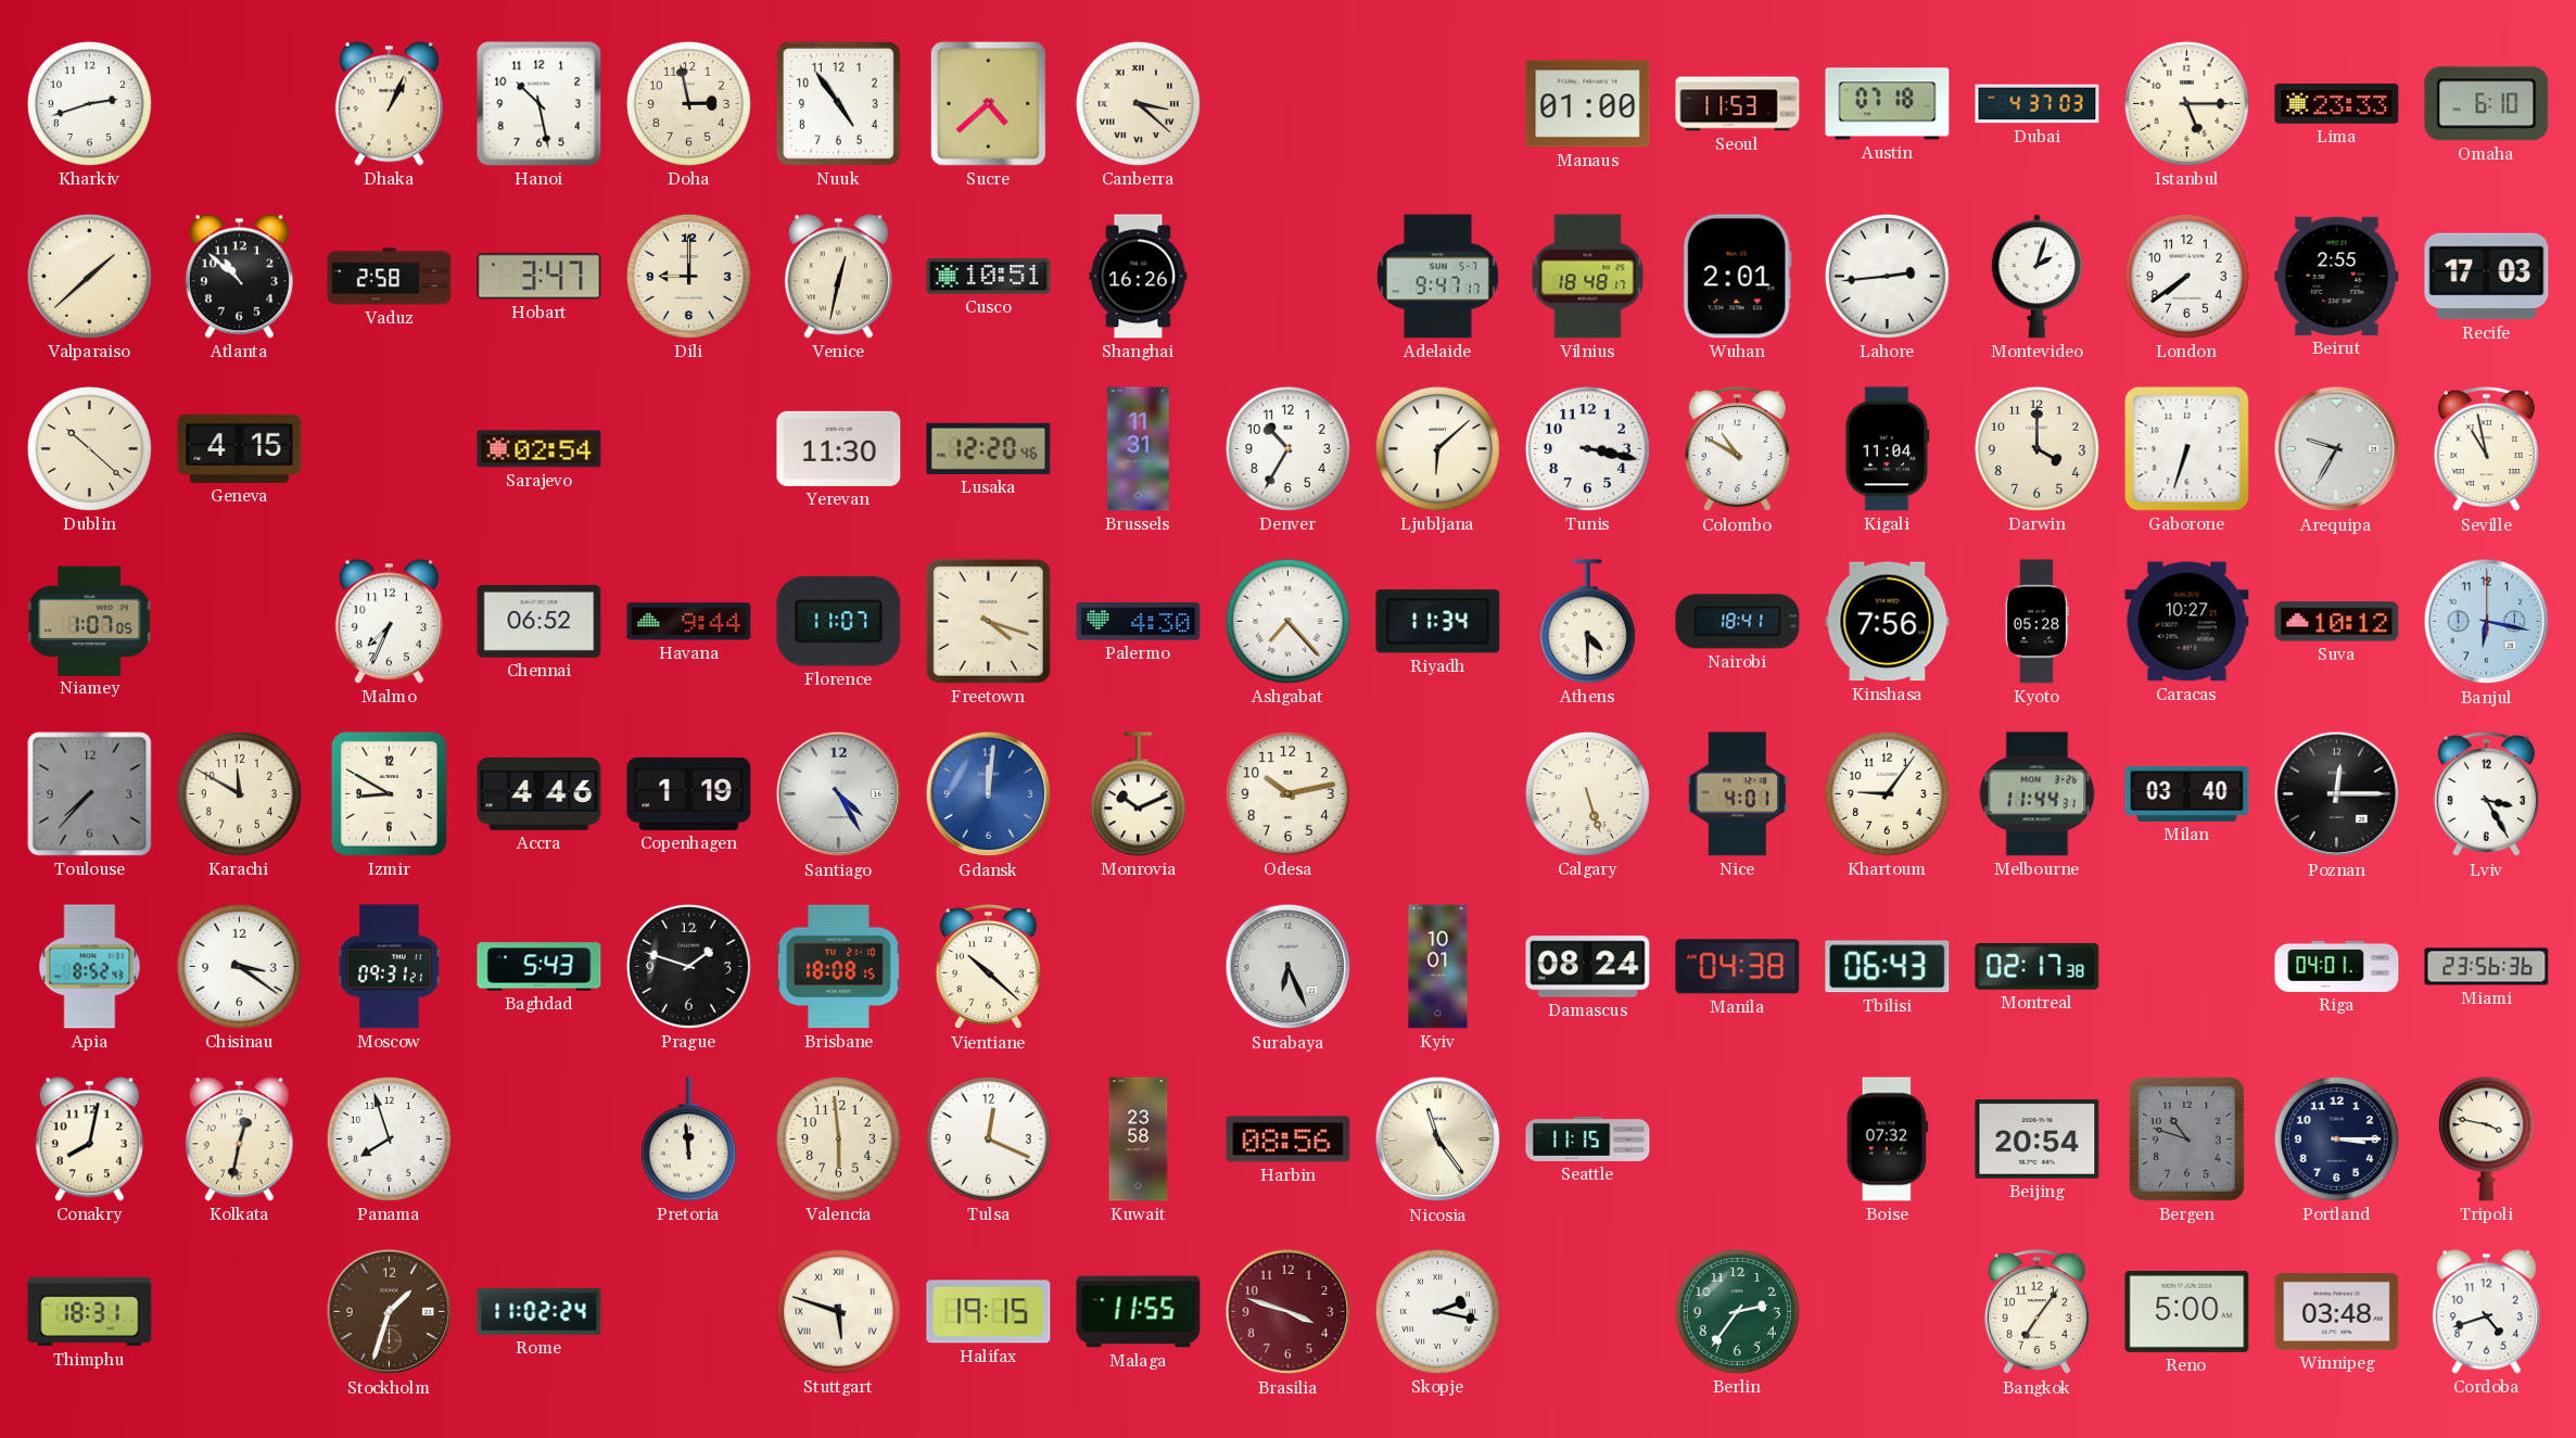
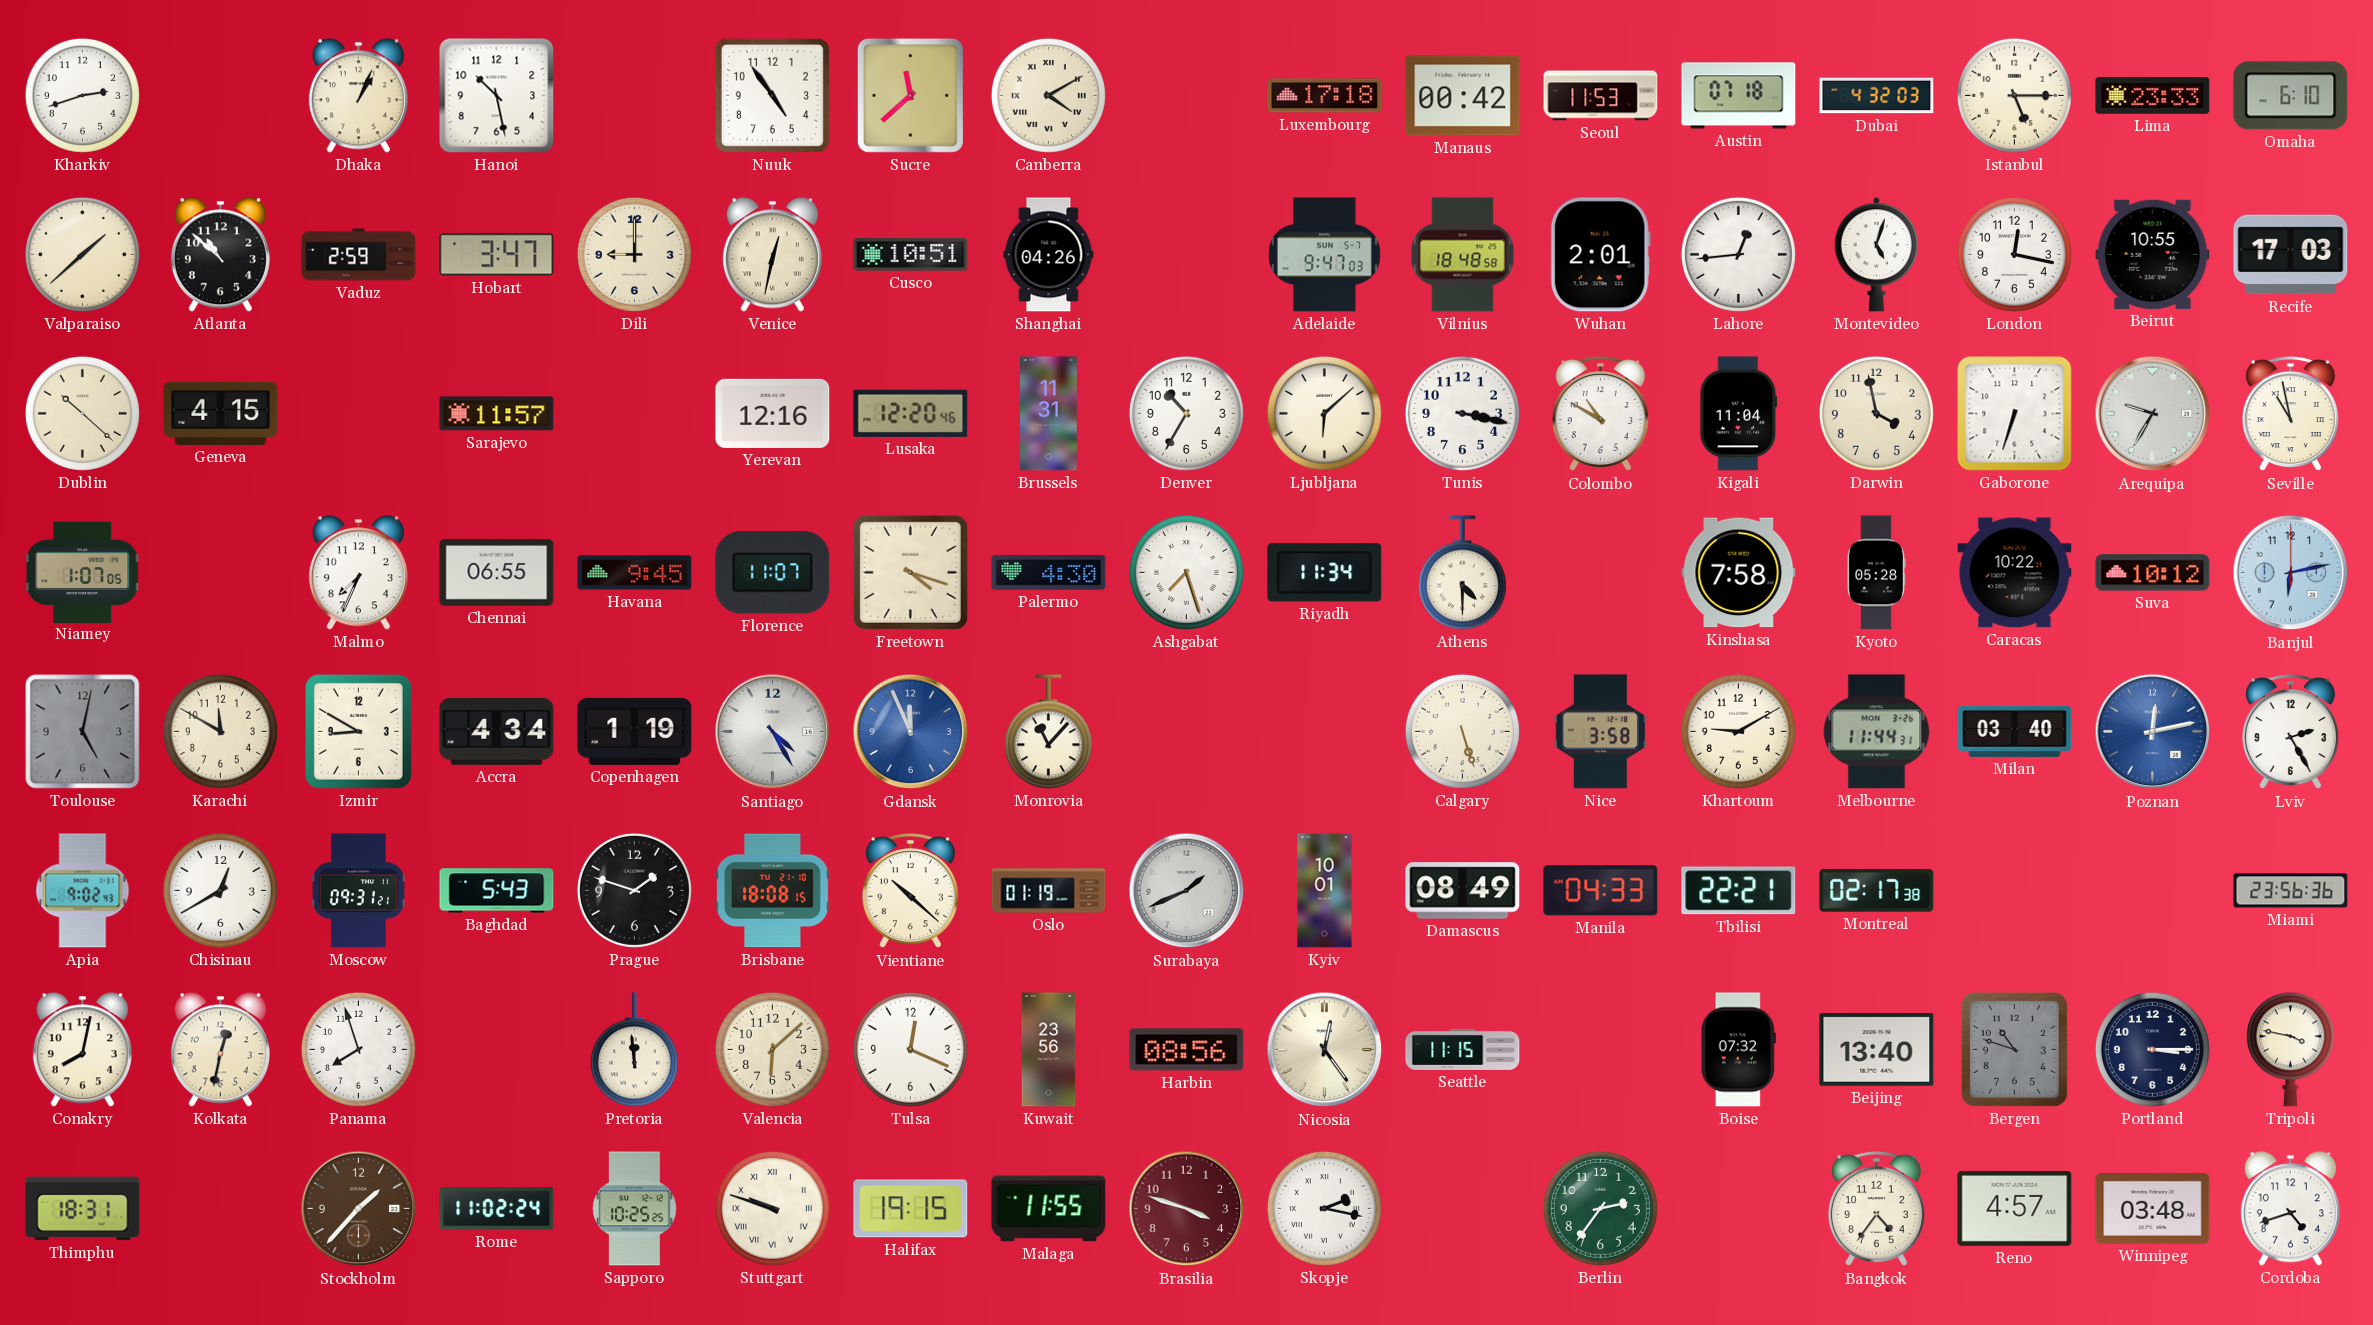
Doha: 2:58 -> none (688, 103)
Sucre: 4:38 -> 11:38 (910, 95)
Canberra: 3:22 -> 4:10 (1048, 95)
Luxembourg: none -> 17:18 (1325, 96)
Manaus: 01:00 -> 00:42 (1463, 96)
Dubai: 4:37 -> 4:32 (1877, 96)
Vaduz: 2:58 -> 2:59 (359, 255)
Shanghai: 16:26 -> 04:26 (1049, 255)
Adelaide: 9:47:17 -> 9:47:03 (1325, 255)
Vilnius: 18:48:17 -> 18:48:58 (1463, 255)
Lahore: 2:44 -> 12:44 (1738, 254)
Montevideo: 2:03 -> 5:03 (1876, 255)
London: 7:39 -> 12:17 (2014, 254)
Beirut: 2:55 -> 10:55 (2153, 254)
Sarajevo: 02:54 -> 11:57 (497, 414)
Yerevan: 11:30 -> 12:16 (773, 413)
Darwin: 4:00 -> 3:58 (1876, 413)
Chennai: 06:52 -> 06:55 (497, 572)
Havana: 9:44 -> 9:45 (635, 573)
Ashgabat: 7:23 -> 7:27 (1186, 572)
Nairobi: 18:41 -> none (1738, 622)
Kinshasa: 7:56 -> 7:58 (1739, 573)
Caracas: 10:27 -> 10:22 (2015, 573)
Banjul: 6:17 -> 6:13 (2291, 573)
Toulouse: 7:37 -> 5:02 (83, 732)
Accra: 4:46 -> 4:34 (497, 731)
Gdansk: 12:01 -> 11:56 (911, 732)
Monrovia: 10:11 -> 11:07 (1048, 732)
Odesa: 10:13 -> none (1287, 793)
Nice: 4:01 -> 3:58 (1601, 732)
Khartoum: 9:06 -> 9:10 (1738, 731)
Poznan: 12:15 -> 12:13 (2153, 732)
Poznan dial: black -> blue (2153, 732)
Lviv: 3:25 -> 2:25 (2290, 732)
Apia: 8:52 -> 9:02 (83, 891)
Chisinau: 3:21 -> 12:40 (220, 890)
Oslo: none -> 01:19 (1049, 891)
Surabaya: 6:26 -> 1:41 (1187, 891)
Damascus: 08:24 -> 08:49 (1463, 891)
Manila: 04:38 -> 04:33 (1601, 891)
Tbilisi: 06:43 -> 22:21 (1739, 891)
Riga: 04:01 -> none (2337, 966)
Valencia: 5:59 -> 6:08 (772, 1049)
Kuwait: 23:58 -> 23:56 (1049, 1050)
Nicosia: 11:24 -> 12:24 (1325, 1050)
Beijing: 20:54 -> 13:40 (1877, 1049)
Stockholm: 1:33 -> 1:37 (359, 1209)
Sapporo: none -> 10:25 (635, 1209)
Stuttgart: 5:48 -> 9:48 (772, 1208)
Bangkok: 7:06 -> 4:36 (1876, 1209)
Reno: 5:00 -> 4:57 (2015, 1208)
